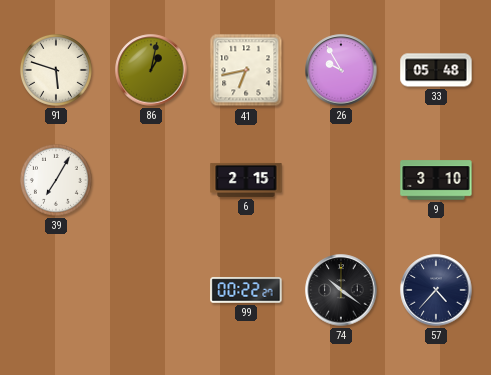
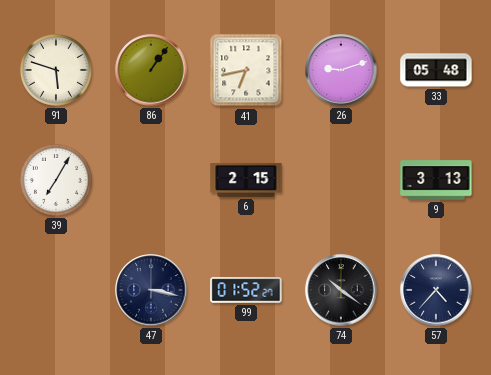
86: 1:02 -> 1:06 (151, 70)
26: 9:55 -> 9:12 (341, 70)
9: 3:10 -> 3:13 (436, 180)
47: none -> 3:17 (151, 290)
99: 00:22 -> 01:52 (246, 290)
